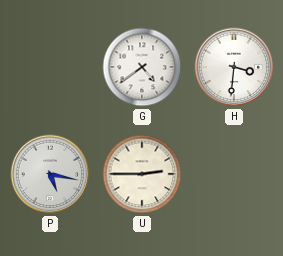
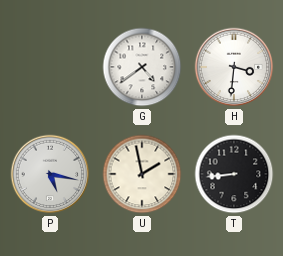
U: 2:45 -> 1:58 (142, 174)
T: none -> 8:44 (234, 174)
